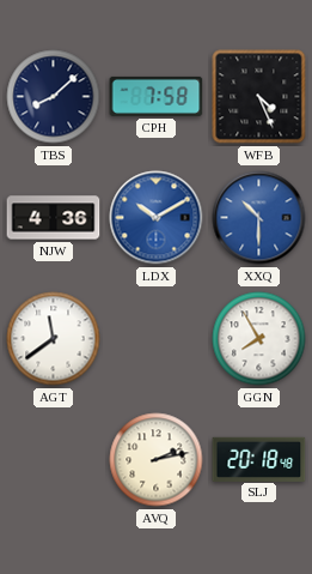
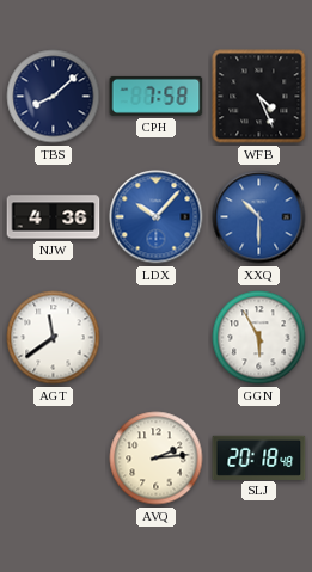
LDX: 10:10 -> 10:07 (157, 217)
GGN: 7:55 -> 5:55 (259, 338)
AVQ: 2:13 -> 2:14 (157, 459)
